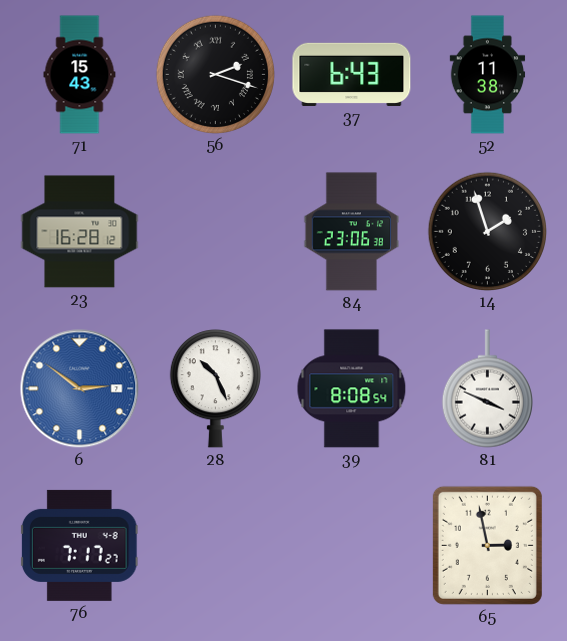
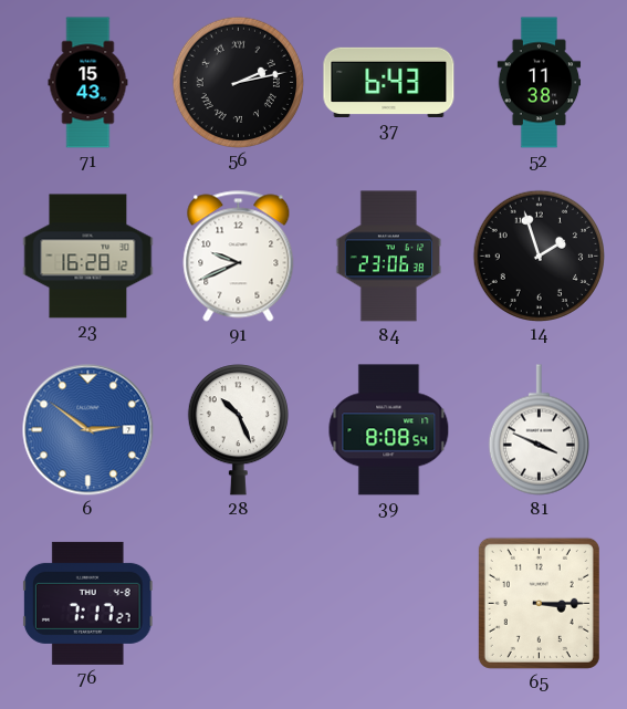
56: 2:18 -> 2:13 (238, 82)
91: none -> 9:41 (239, 257)
65: 2:58 -> 3:15 (539, 603)
